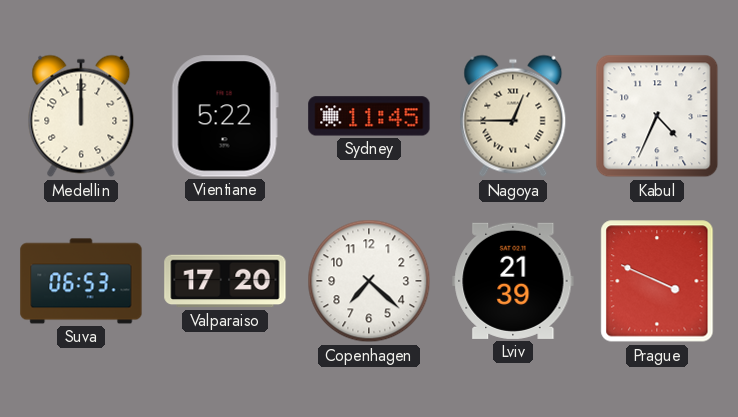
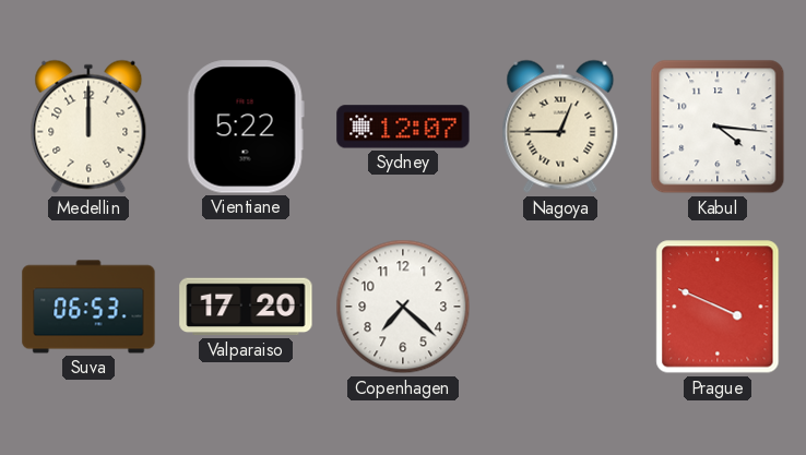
Sydney: 11:45 -> 12:07 (403, 127)
Kabul: 4:34 -> 4:16 (718, 127)
Lviv: 21:39 -> none (513, 281)
